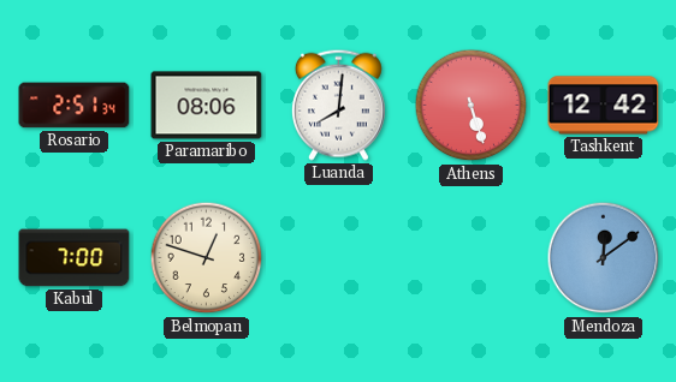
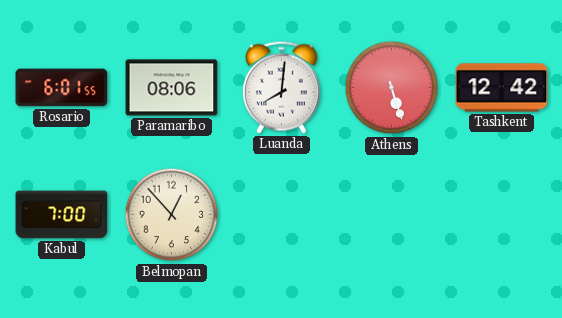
Rosario: 2:51 -> 6:01 (62, 88)
Belmopan: 12:48 -> 12:53 (172, 215)
Mendoza: 12:09 -> none (604, 258)
